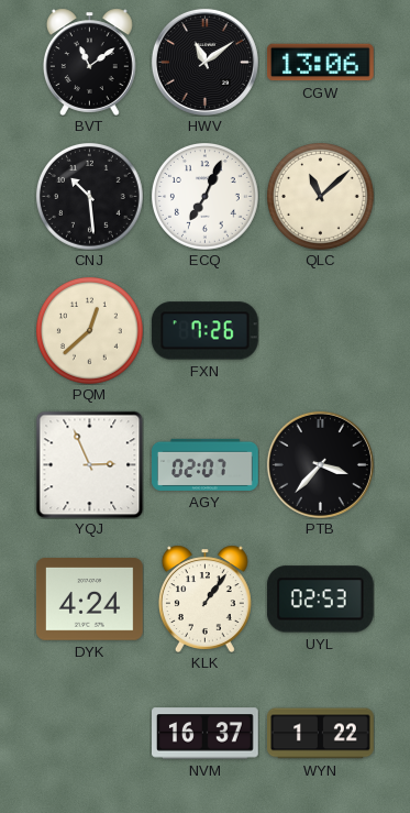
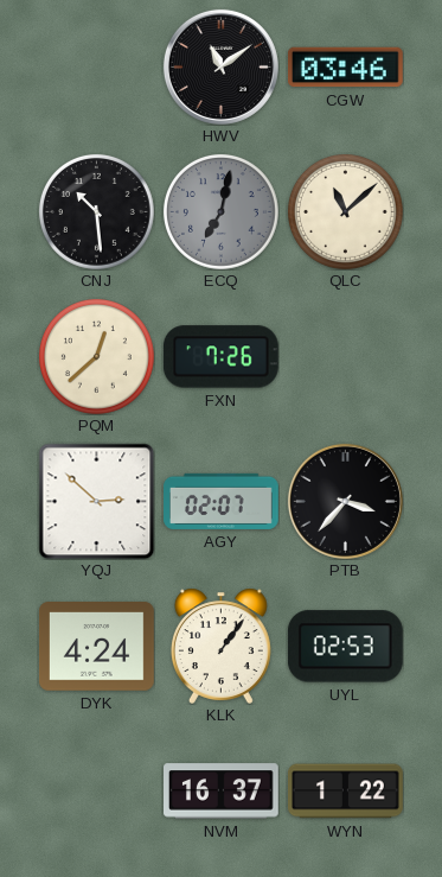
BVT: 11:09 -> none (89, 62)
CGW: 13:06 -> 03:46 (346, 68)
ECQ: 7:04 -> 7:02 (220, 211)
ECQ dial: white -> grey (220, 211)
YQJ: 2:56 -> 2:52 (96, 501)
